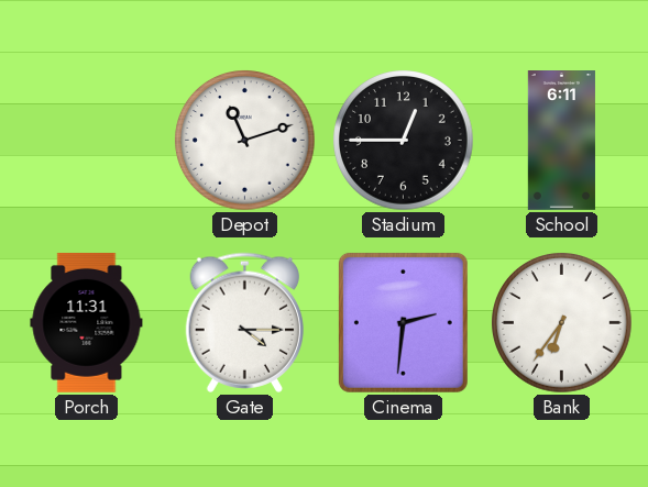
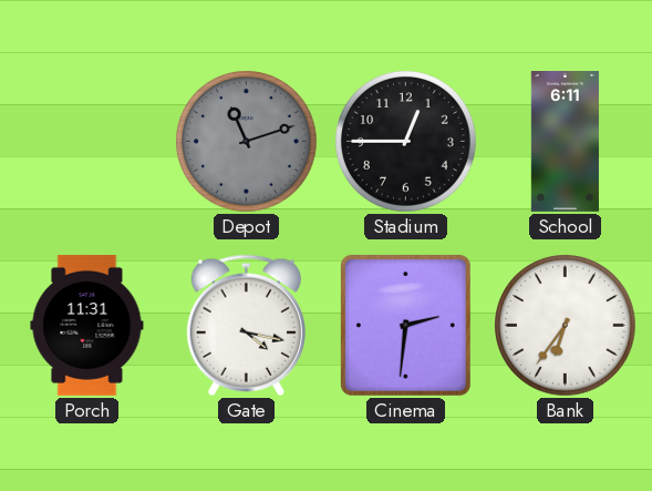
Depot dial: white -> grey (247, 142)
Gate: 4:15 -> 4:17 (246, 325)
